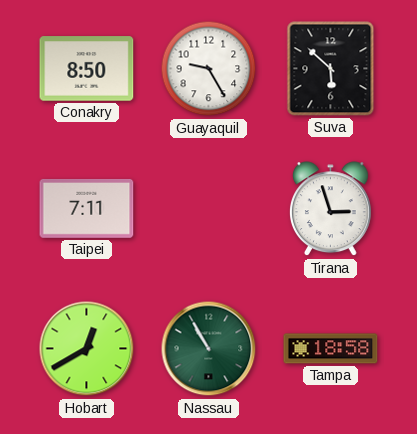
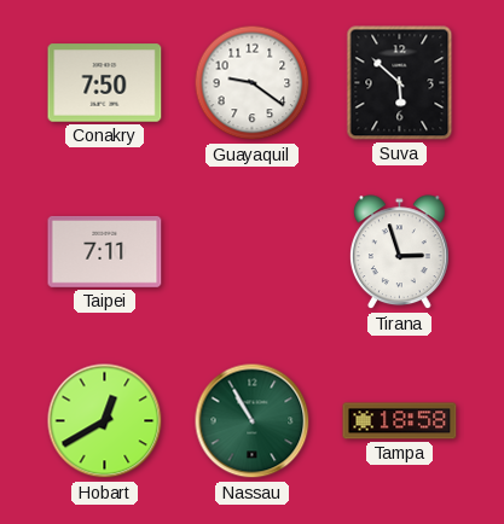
Conakry: 8:50 -> 7:50 (105, 83)
Guayaquil: 9:25 -> 9:21 (253, 83)
